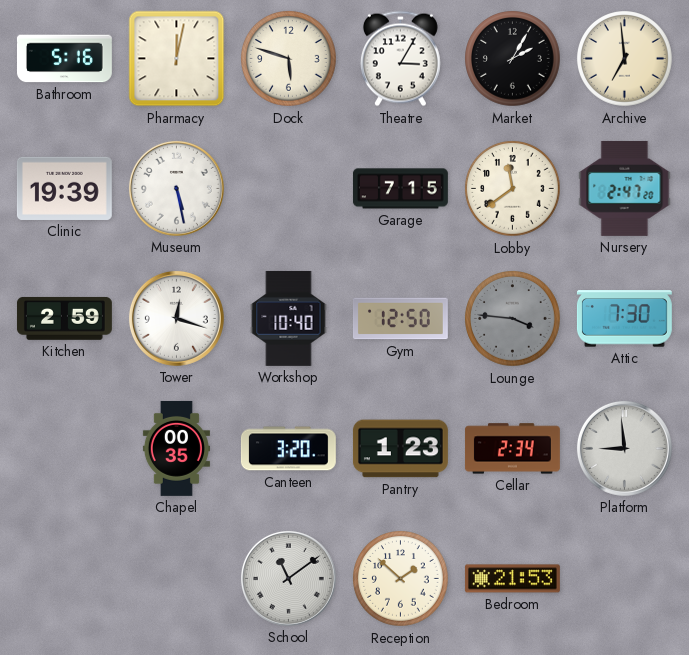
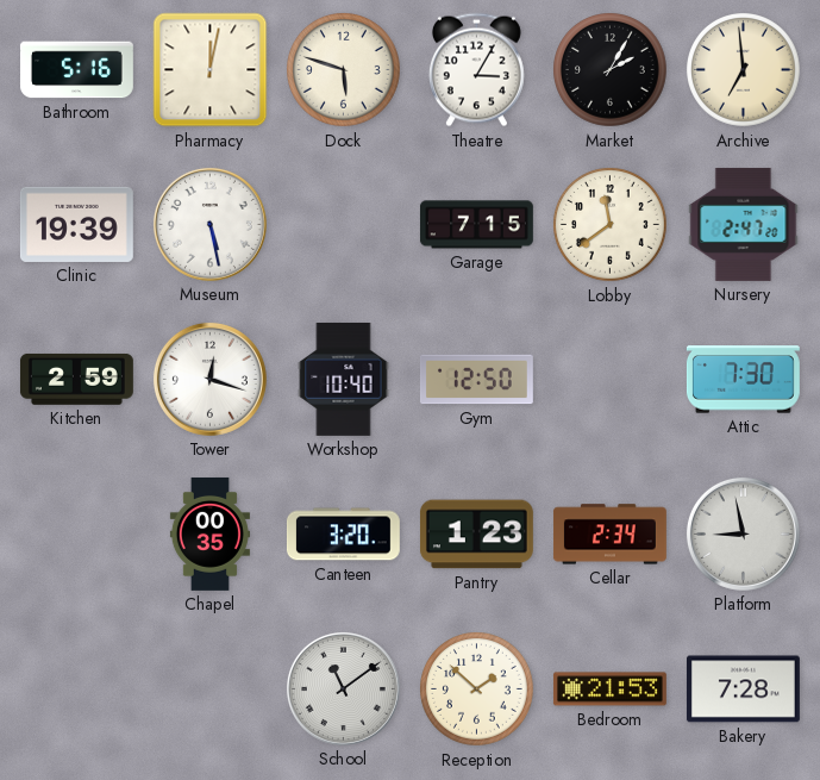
Lounge: 3:46 -> none (513, 319)
Platform: 8:59 -> 8:58 (743, 533)
Bakery: none -> 7:28 (743, 689)
